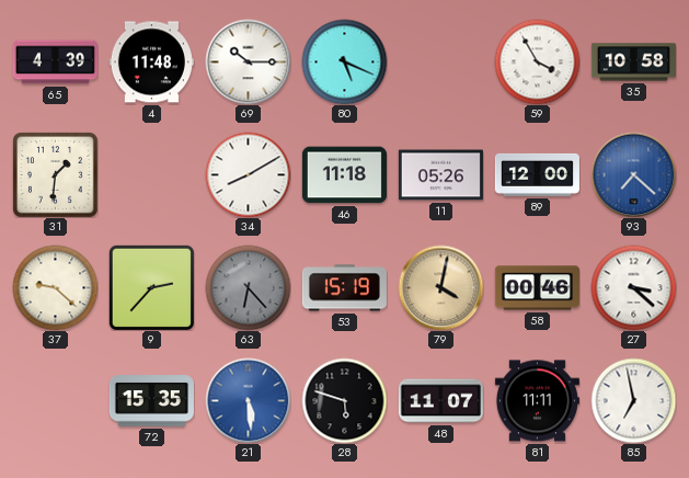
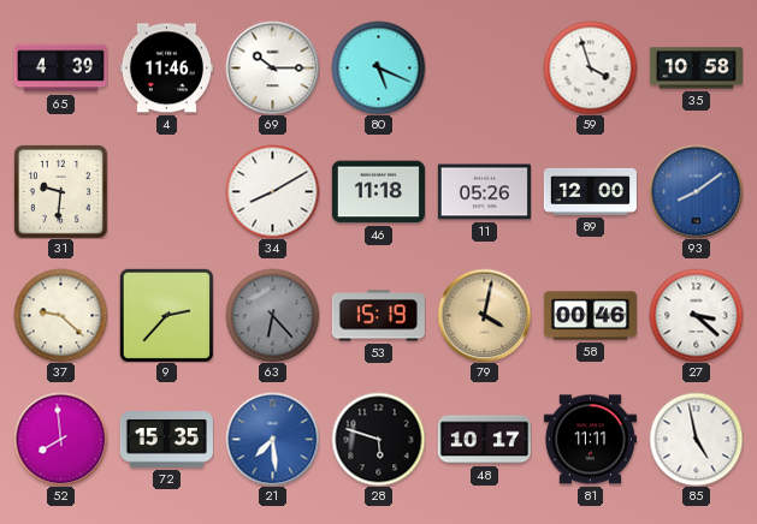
4: 11:48 -> 11:46 (166, 69)
59: 3:55 -> 3:57 (590, 67)
31: 1:31 -> 9:31 (61, 192)
93: 7:22 -> 8:09 (696, 191)
52: none -> 7:59 (60, 439)
21: 5:29 -> 7:29 (272, 439)
48: 11:07 -> 10:17 (484, 440)
85: 6:58 -> 4:58 (696, 439)
